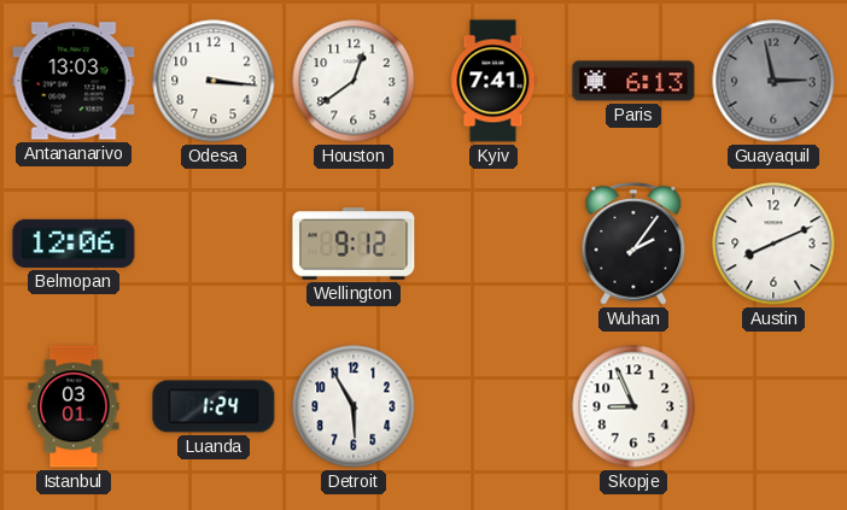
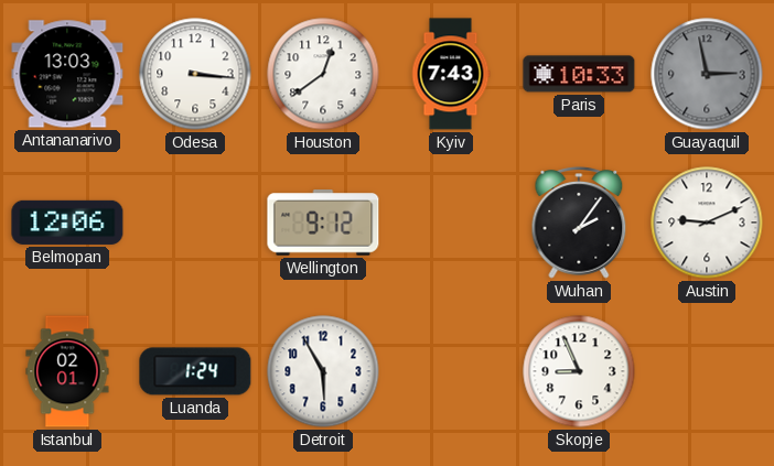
Kyiv: 7:41 -> 7:43 (451, 74)
Paris: 6:13 -> 10:33 (579, 74)
Austin: 8:11 -> 9:11 (707, 223)
Istanbul: 03:01 -> 02:01 (67, 371)
